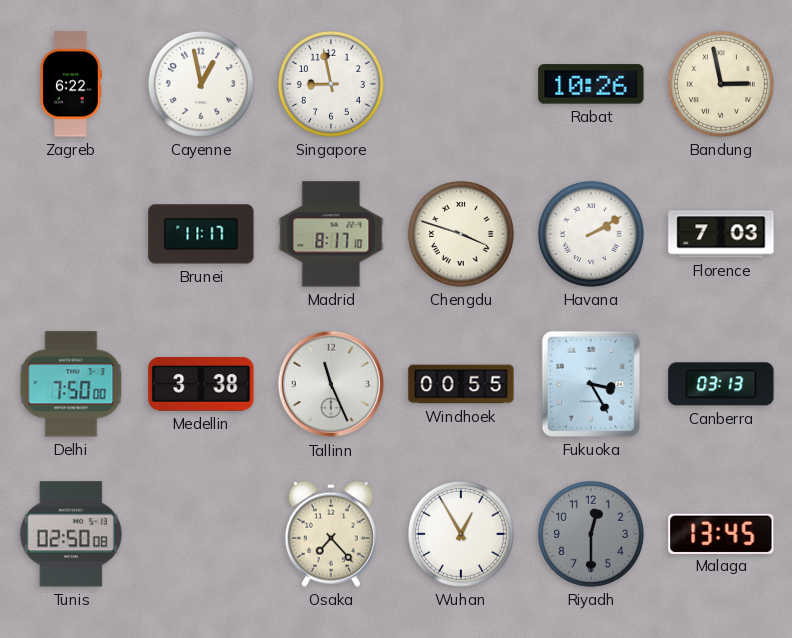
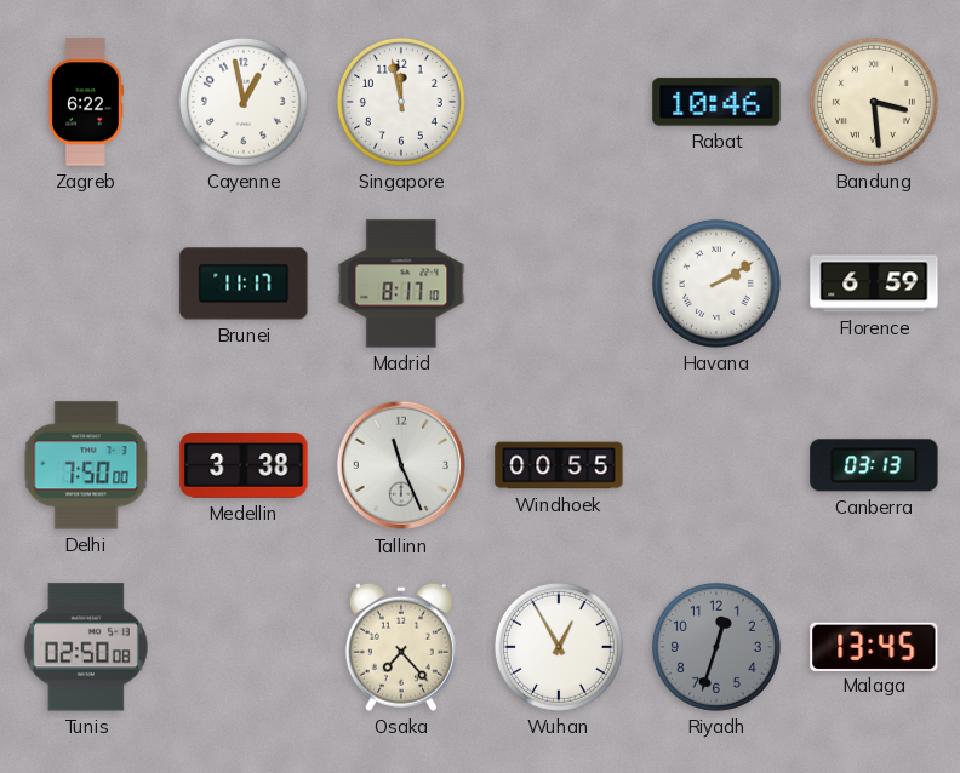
Singapore: 8:58 -> 11:58 (401, 102)
Rabat: 10:26 -> 10:46 (716, 102)
Bandung: 2:58 -> 3:29 (874, 102)
Chengdu: 3:48 -> none (461, 234)
Florence: 7:03 -> 6:59 (874, 284)
Fukuoka: 3:25 -> none (591, 384)
Riyadh: 12:30 -> 12:33 (716, 647)
